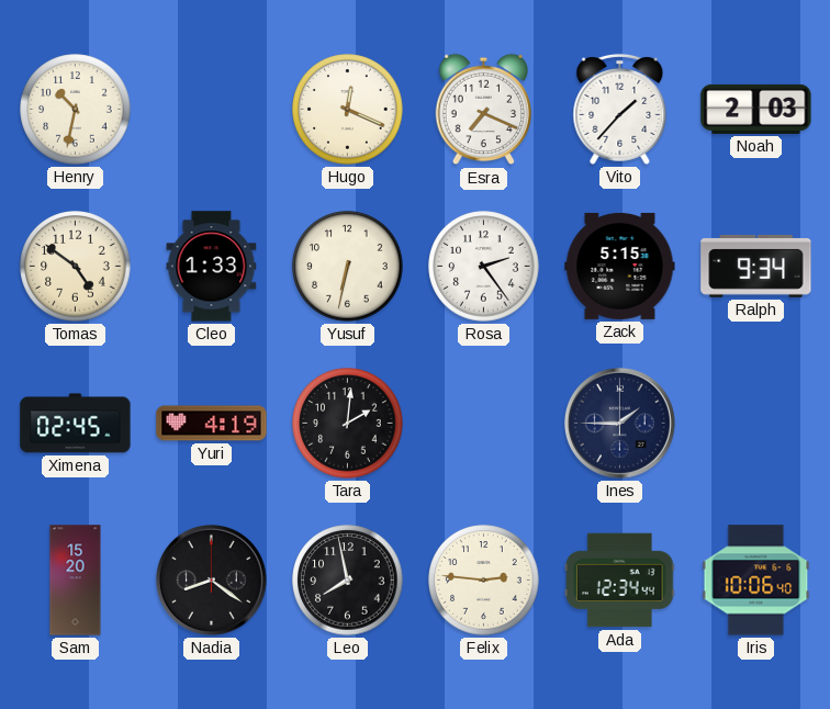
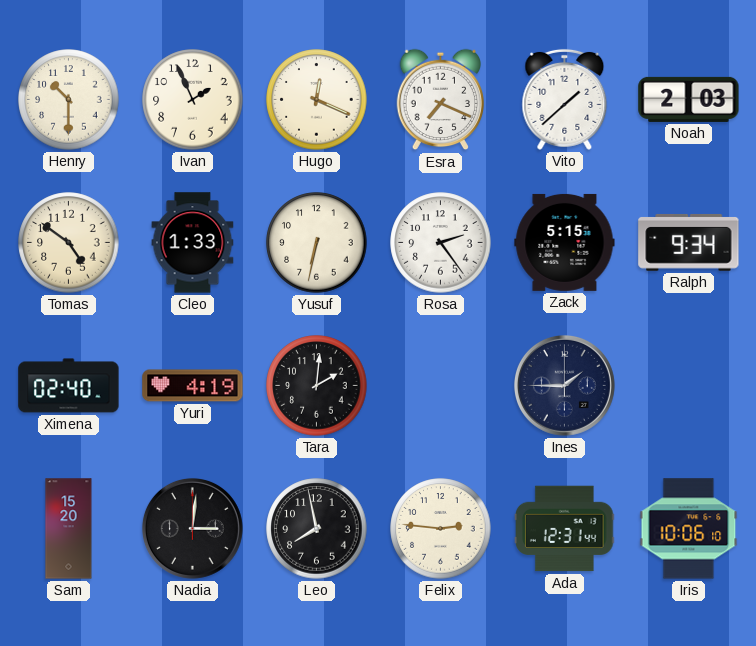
Henry: 10:32 -> 10:30 (69, 100)
Ivan: none -> 1:56 (193, 100)
Vito: 1:37 -> 1:38 (565, 99)
Ximena: 02:45 -> 02:40 (69, 386)
Nadia: 8:21 -> 3:01 (192, 528)
Ada: 12:34 -> 12:31 (565, 529)
Iris: 10:06:40 -> 10:06:10 (689, 529)
